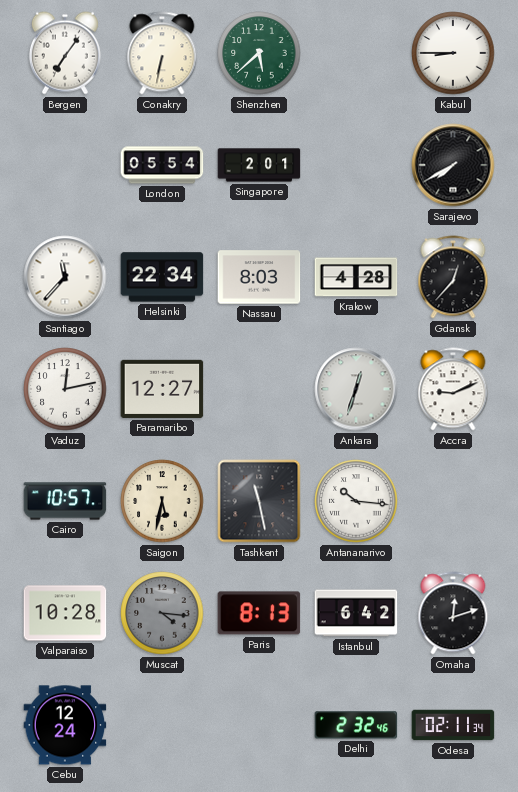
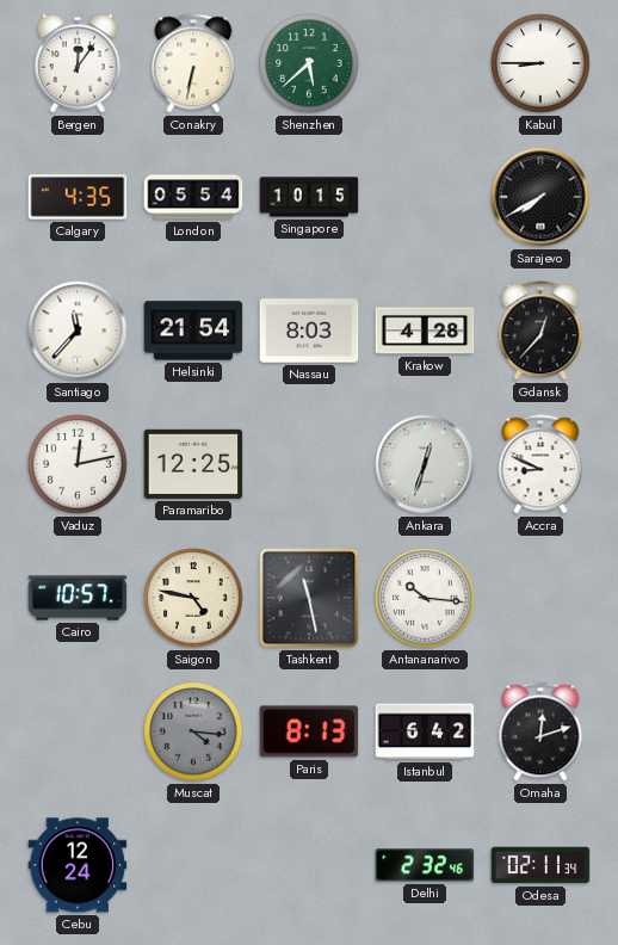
Bergen: 7:06 -> 12:06 (78, 63)
Calgary: none -> 4:35 (78, 197)
Singapore: 2:01 -> 10:15 (309, 197)
Helsinki: 22:34 -> 21:54 (193, 331)
Paramaribo: 12:27 -> 12:25 (193, 464)
Accra: 9:11 -> 8:49 (540, 464)
Saigon: 5:32 -> 4:47 (193, 598)
Valparaiso: 10:28 -> none (65, 613)
